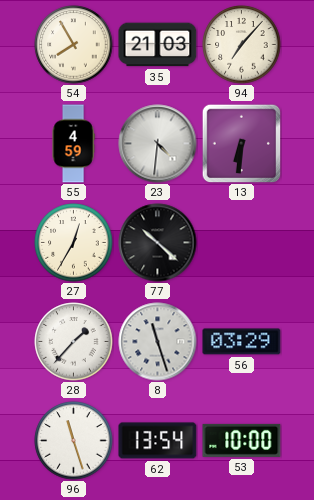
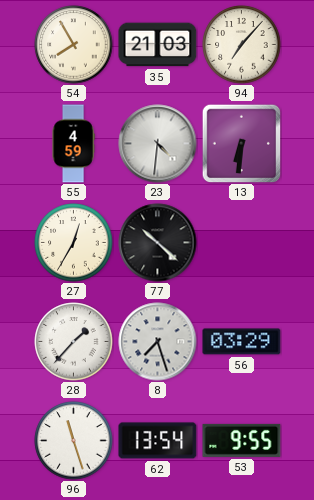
8: 11:27 -> 7:27 (158, 342)
53: 10:00 -> 9:55 (242, 440)
